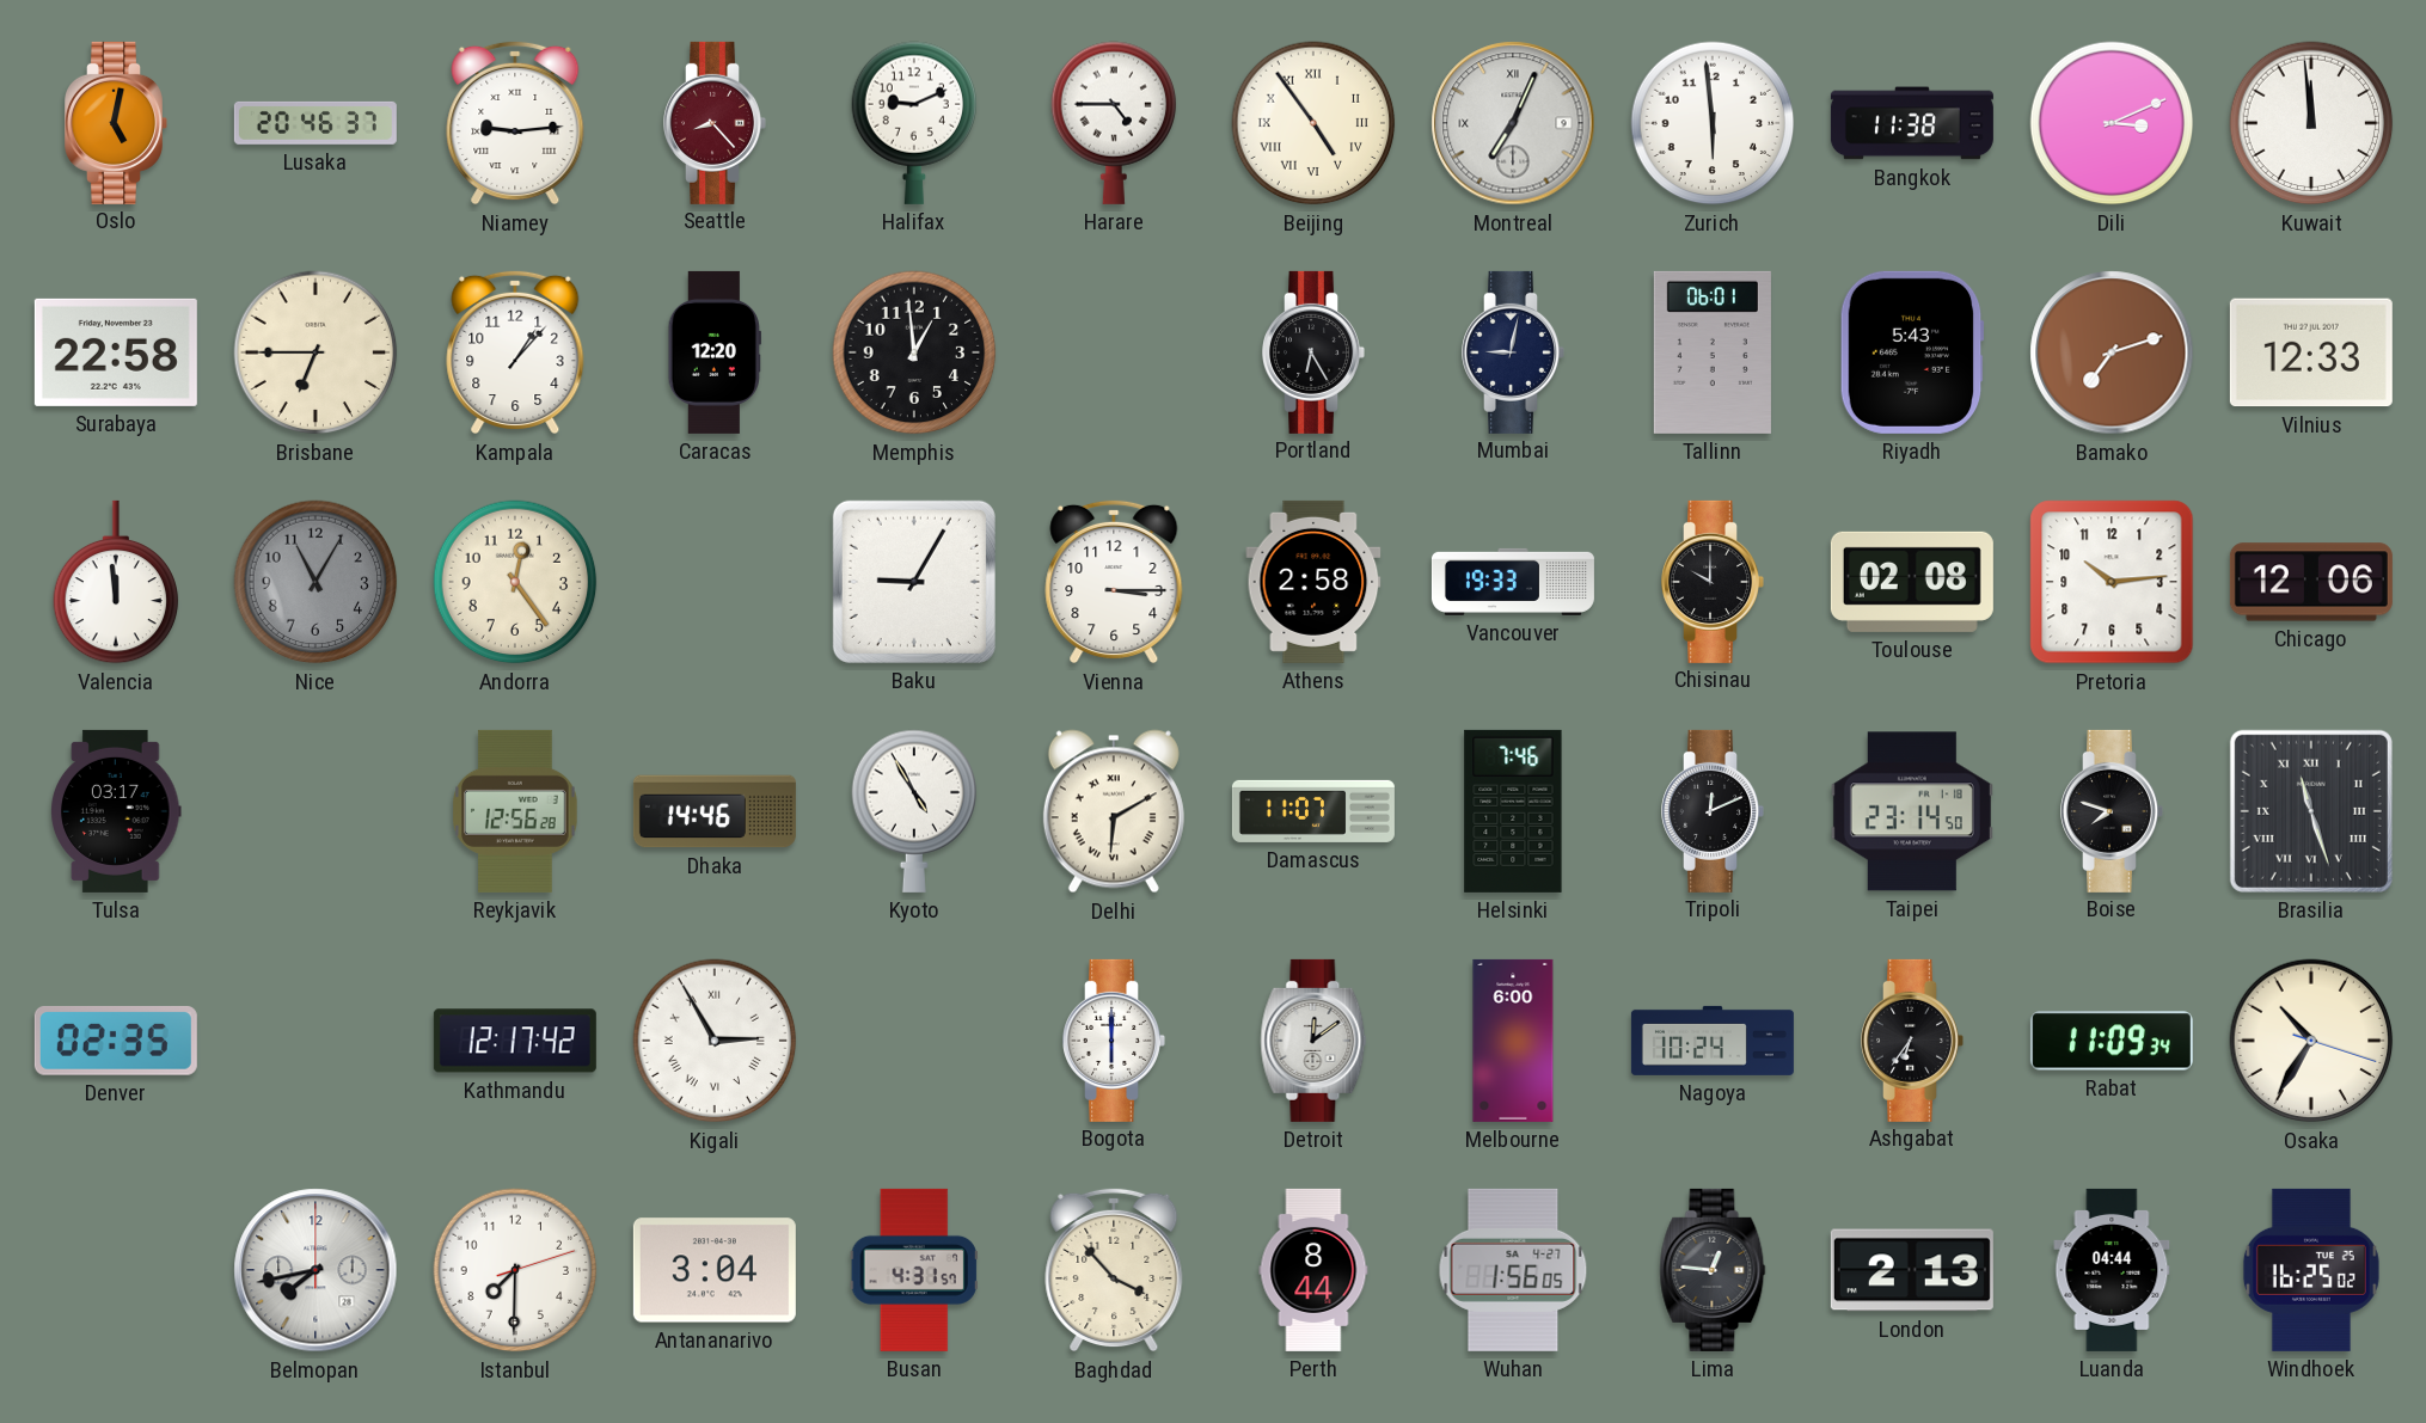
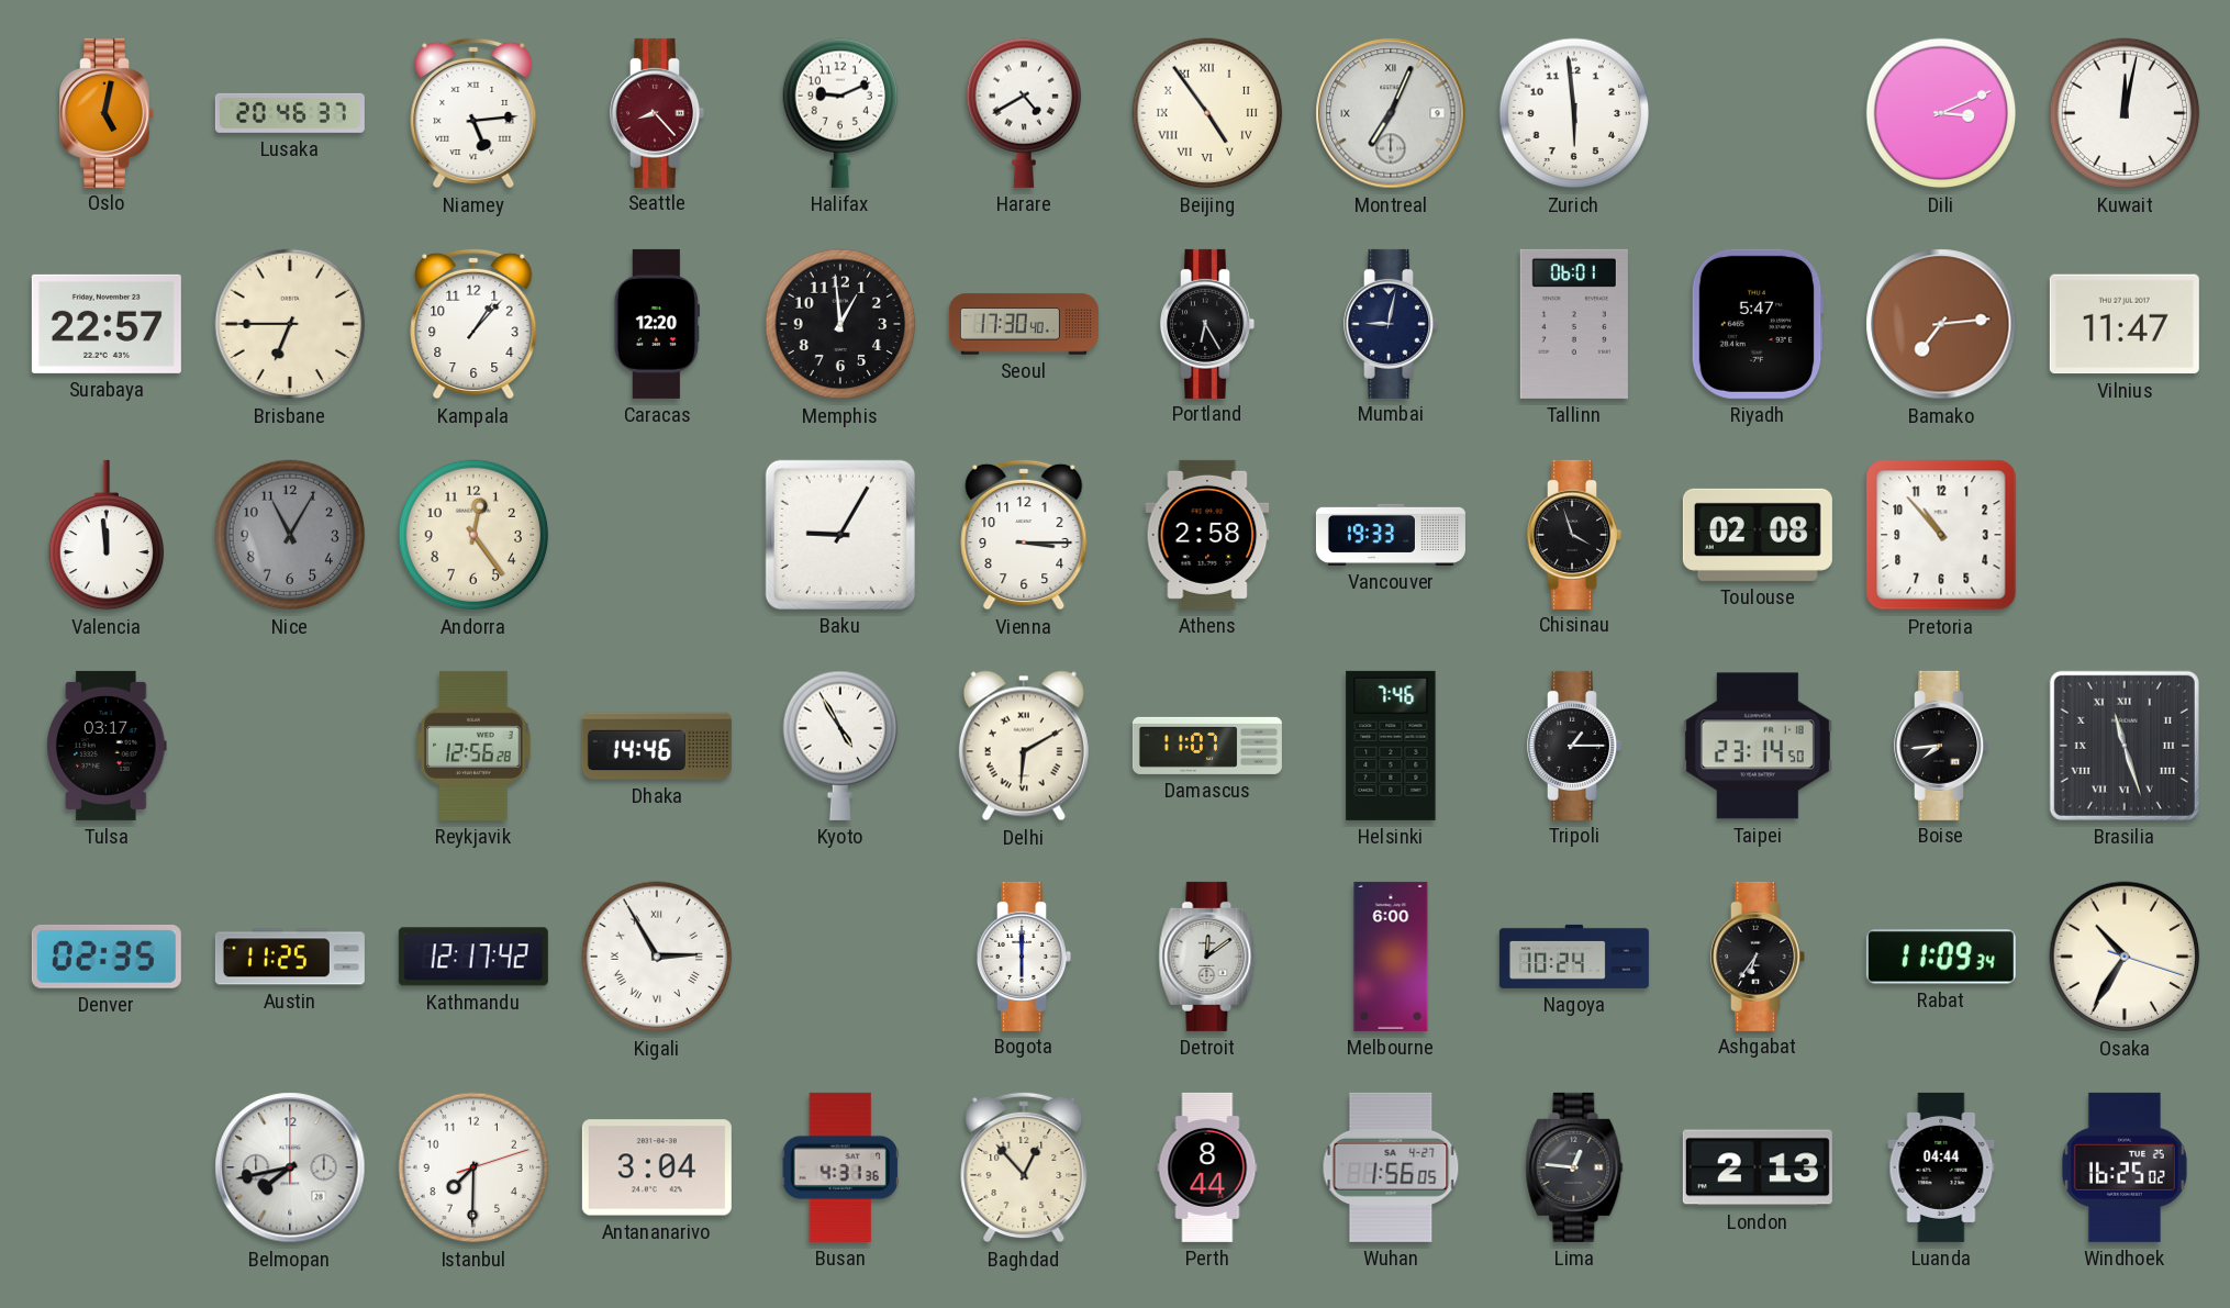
Niamey: 9:14 -> 5:14 (473, 113)
Harare: 4:45 -> 4:40 (1024, 113)
Bangkok: 11:38 -> none (1912, 123)
Kuwait: 11:59 -> 12:02 (2125, 113)
Surabaya: 22:58 -> 22:57 (107, 324)
Seoul: none -> 17:30 (1024, 324)
Riyadh: 5:43 -> 5:47 (1758, 324)
Bamako: 7:12 -> 7:14 (1941, 324)
Vilnius: 12:33 -> 11:47 (2125, 324)
Chisinau: 10:00 -> 3:57 (1574, 535)
Pretoria: 10:14 -> 10:53 (1941, 535)
Chicago: 12:06 -> none (2311, 582)
Tripoli: 12:11 -> 1:15 (1574, 746)
Boise: 7:48 -> 7:44 (1941, 746)
Austin: none -> 11:25 (290, 957)
Busan: 4:31:57 -> 4:31:36 (840, 1167)
Baghdad: 3:53 -> 12:53 (1024, 1167)
